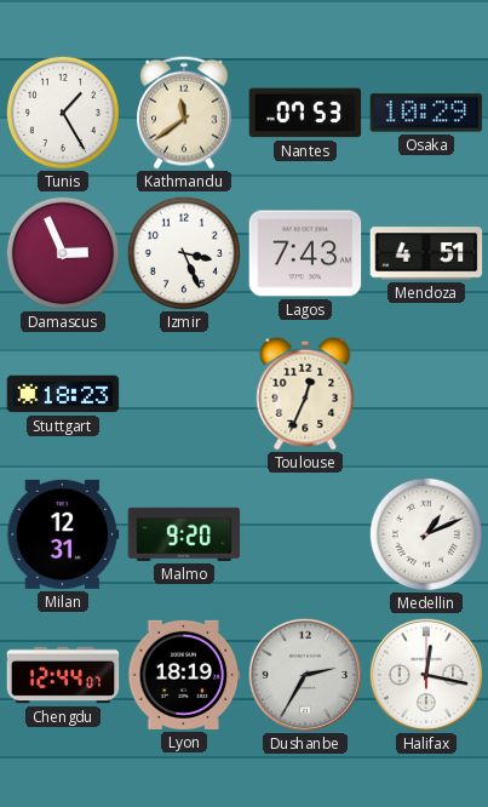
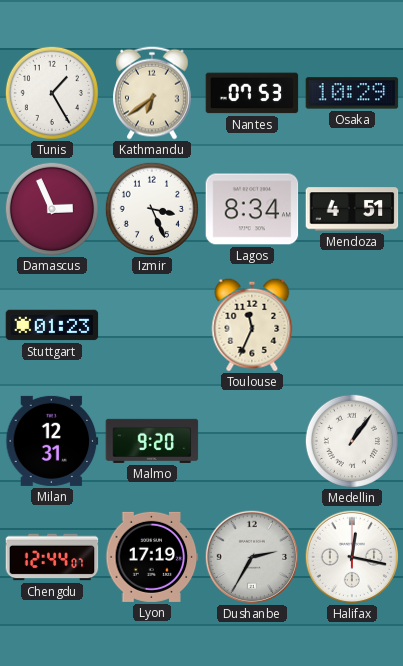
Kathmandu: 11:39 -> 6:39 (153, 93)
Lagos: 7:43 -> 8:34 (252, 209)
Stuttgart: 18:23 -> 01:23 (52, 325)
Toulouse: 12:34 -> 11:34 (252, 325)
Medellin: 1:11 -> 1:06 (352, 441)
Lyon: 18:19 -> 17:19 (152, 557)
